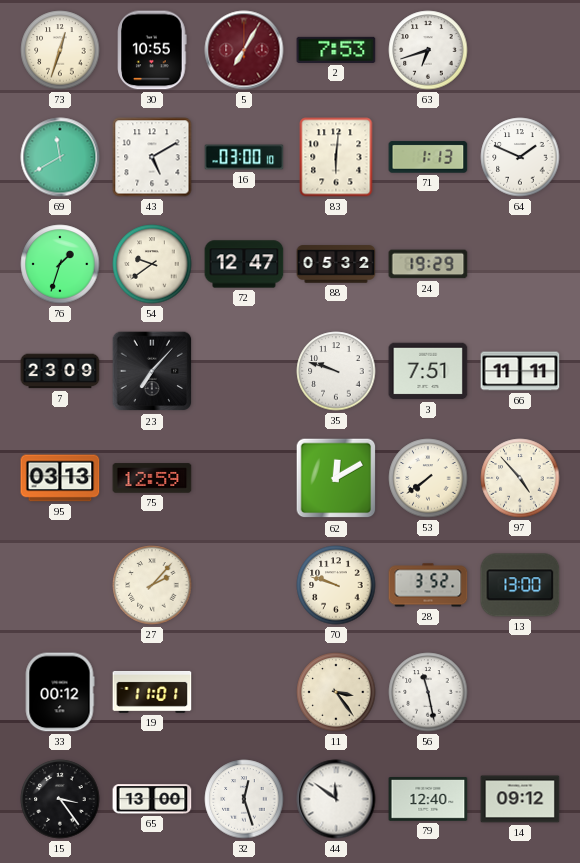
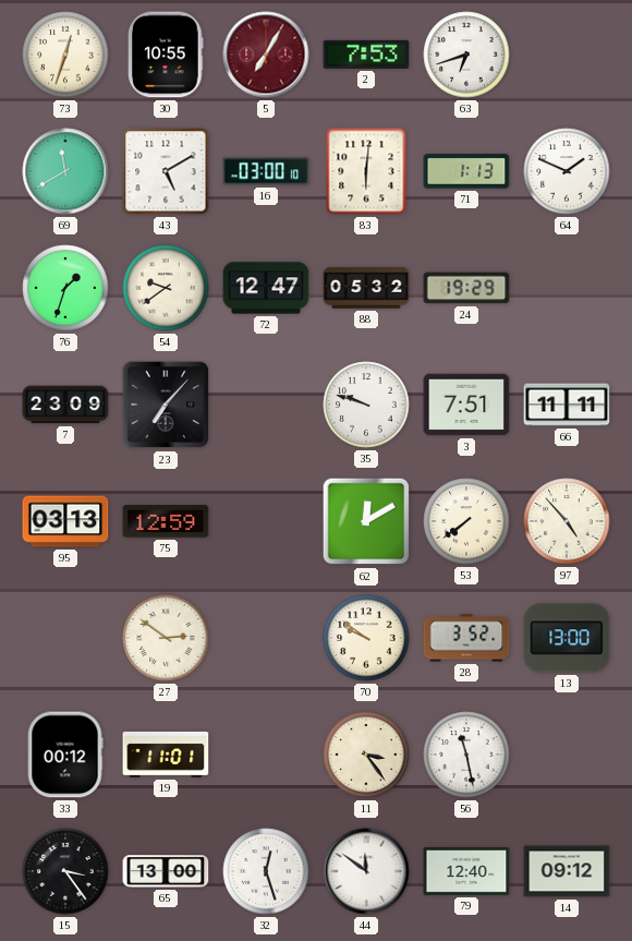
27: 2:07 -> 2:51 (166, 638)
70: 9:48 -> 9:51 (366, 638)
